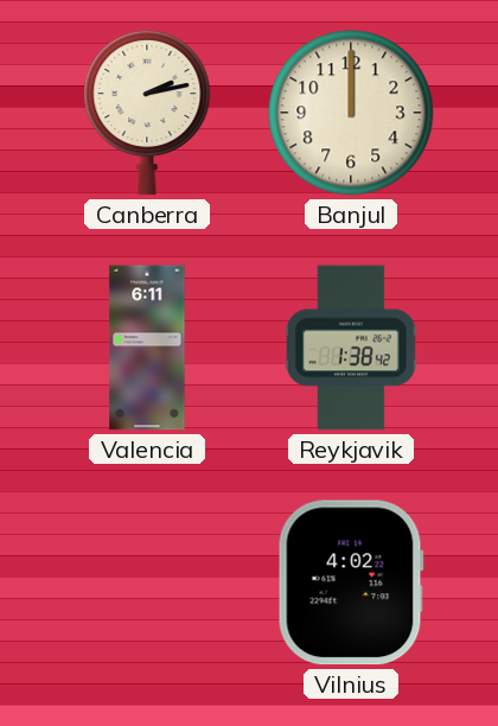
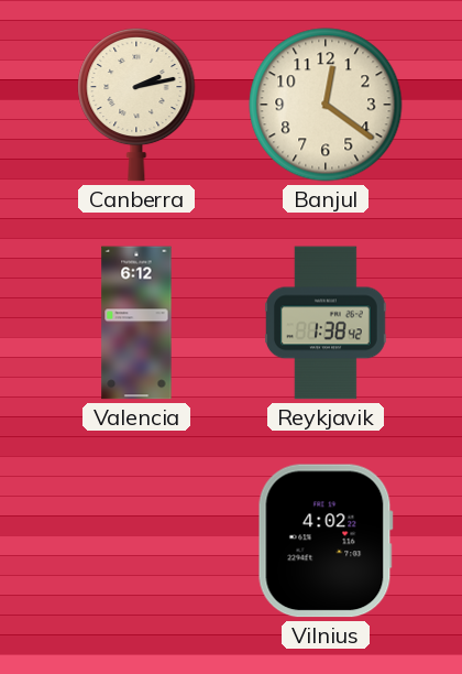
Banjul: 12:00 -> 12:21 (326, 105)
Valencia: 6:11 -> 6:12 (136, 323)
